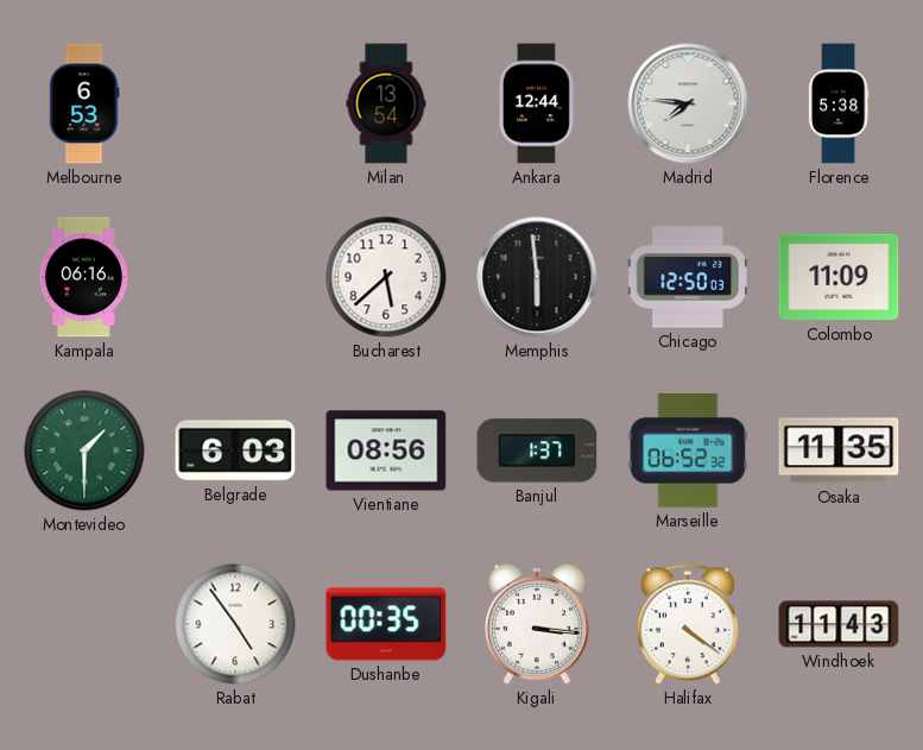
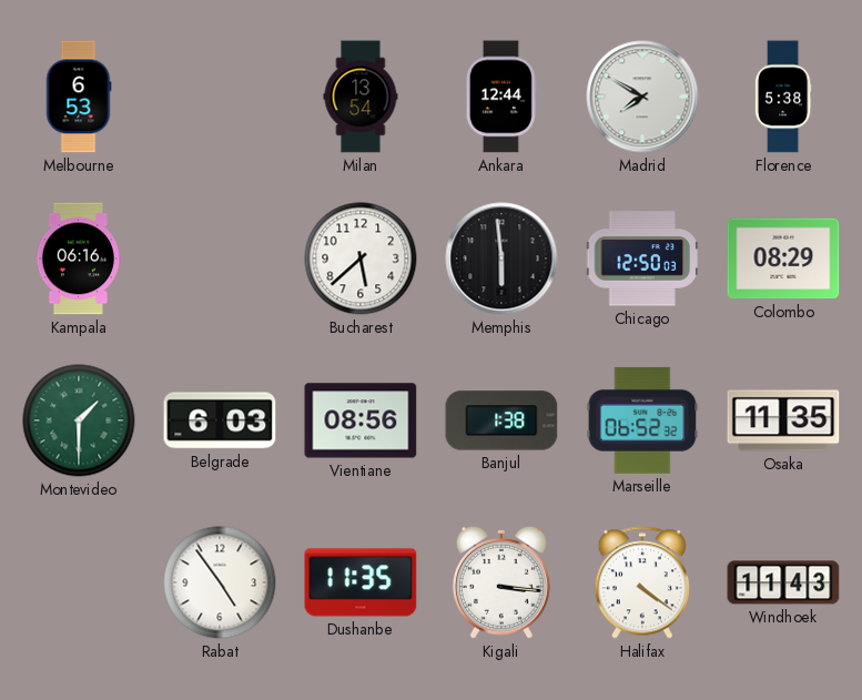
Madrid: 7:46 -> 7:50 (642, 97)
Colombo: 11:09 -> 08:29 (783, 258)
Banjul: 1:37 -> 1:38 (501, 420)
Dushanbe: 00:35 -> 11:35 (361, 582)
